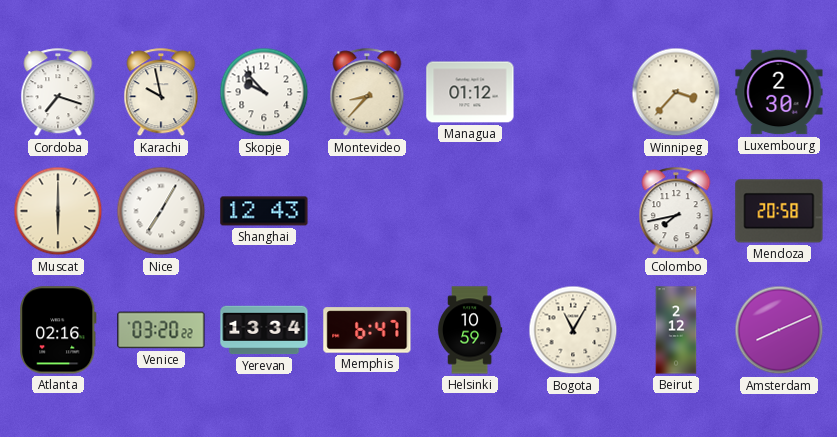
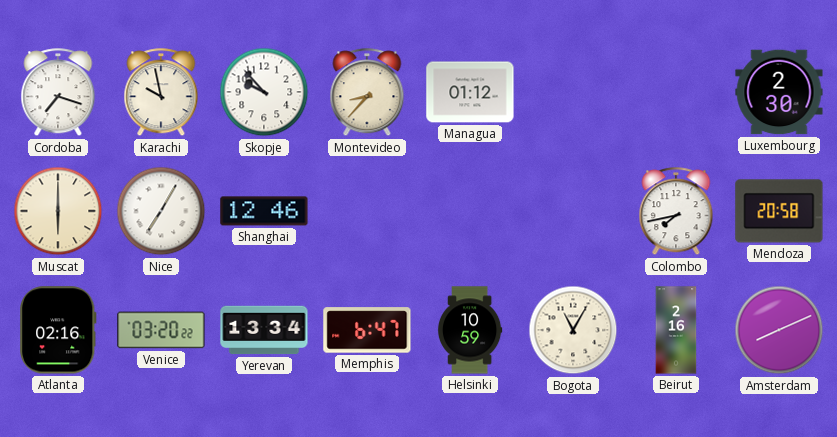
Winnipeg: 3:37 -> none (676, 92)
Shanghai: 12:43 -> 12:46 (264, 211)
Beirut: 2:12 -> 2:16 (676, 330)
